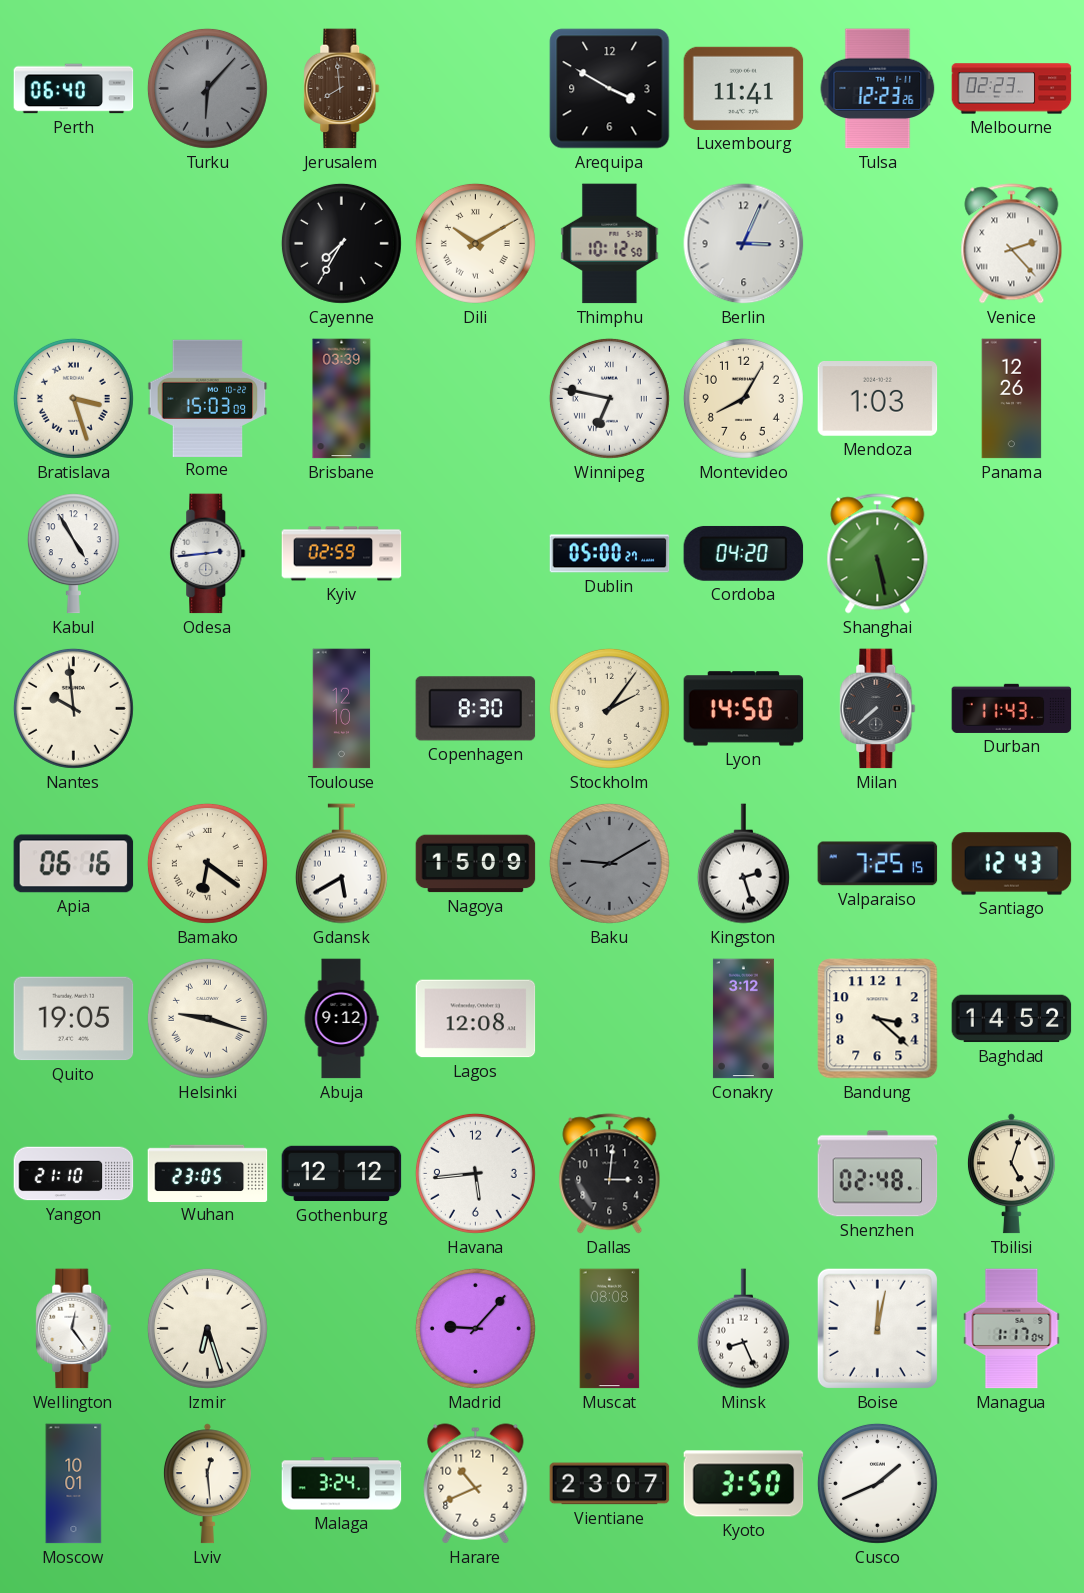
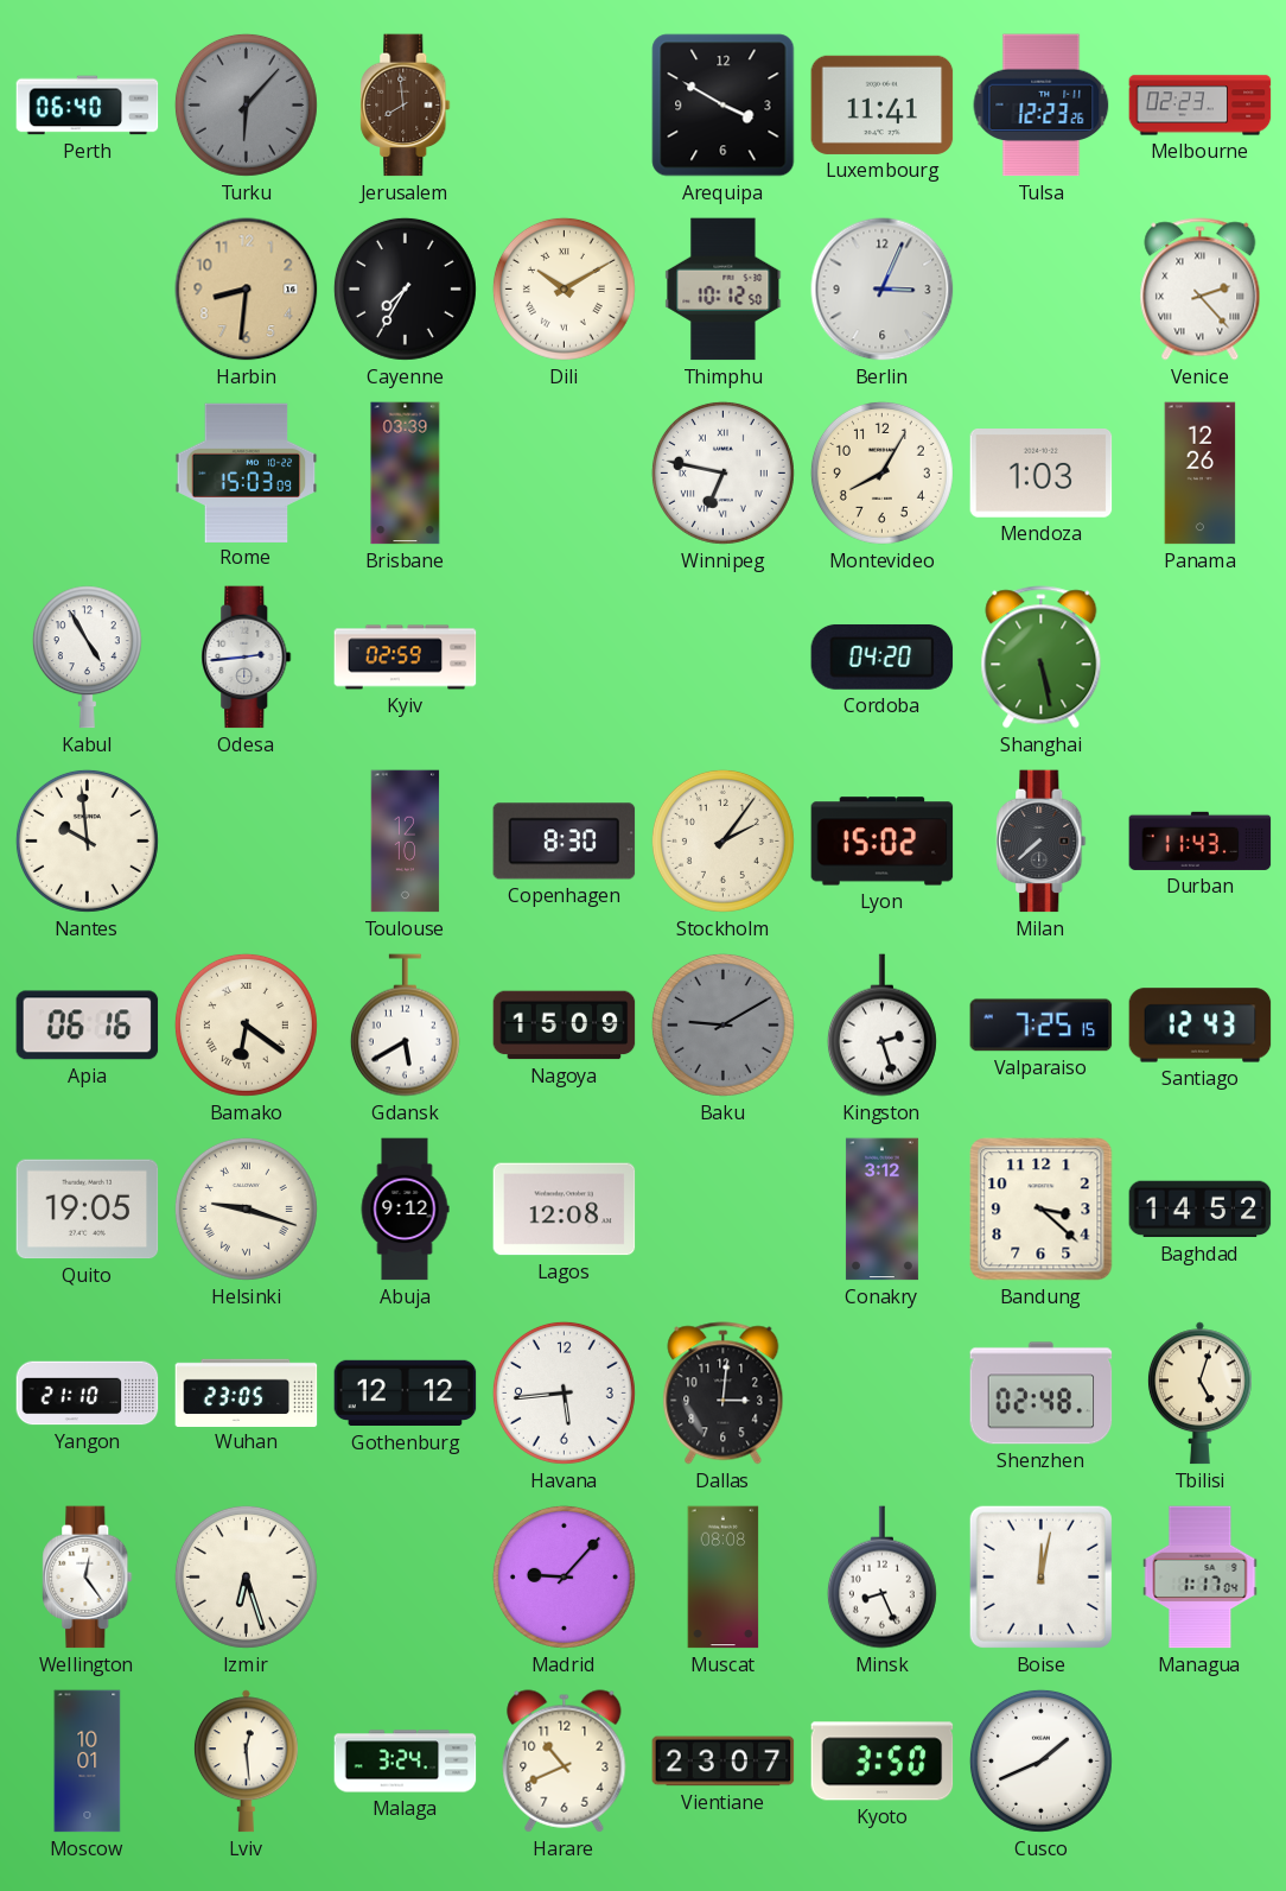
Harbin: none -> 8:31 (247, 290)
Bratislava: 3:27 -> none (73, 398)
Dublin: 05:00 -> none (610, 554)
Lyon: 14:50 -> 15:02 (883, 842)
